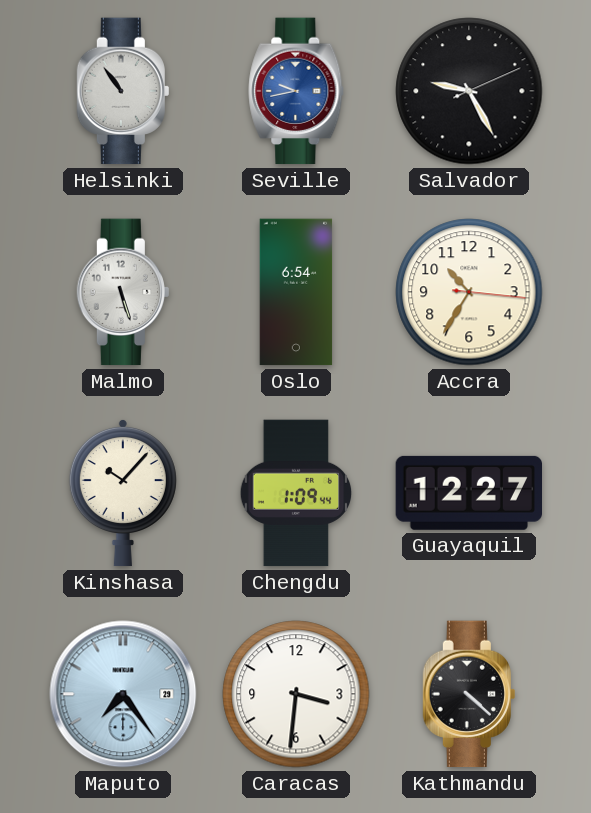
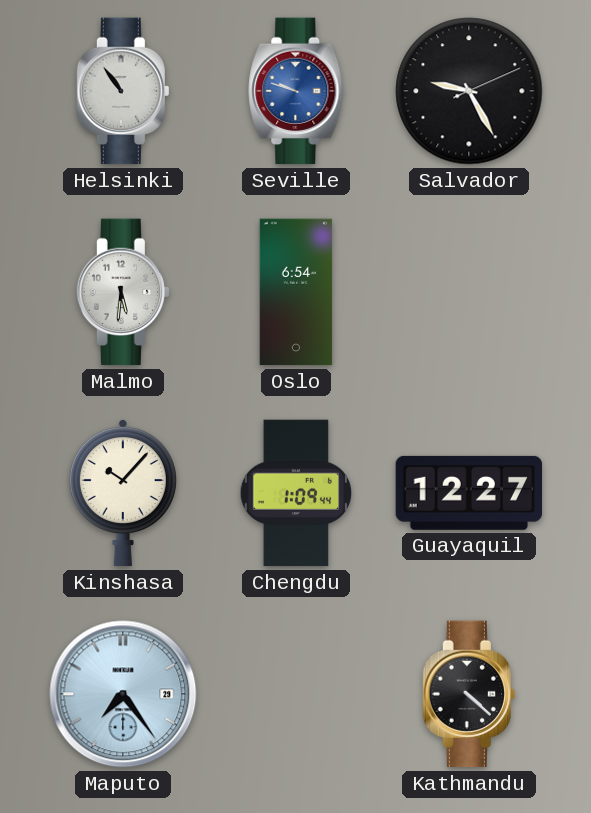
Seville: 9:43 -> 9:48 (296, 91)
Malmo: 5:27 -> 5:31 (123, 292)
Accra: 10:35 -> none (469, 292)
Caracas: 3:31 -> none (296, 694)
